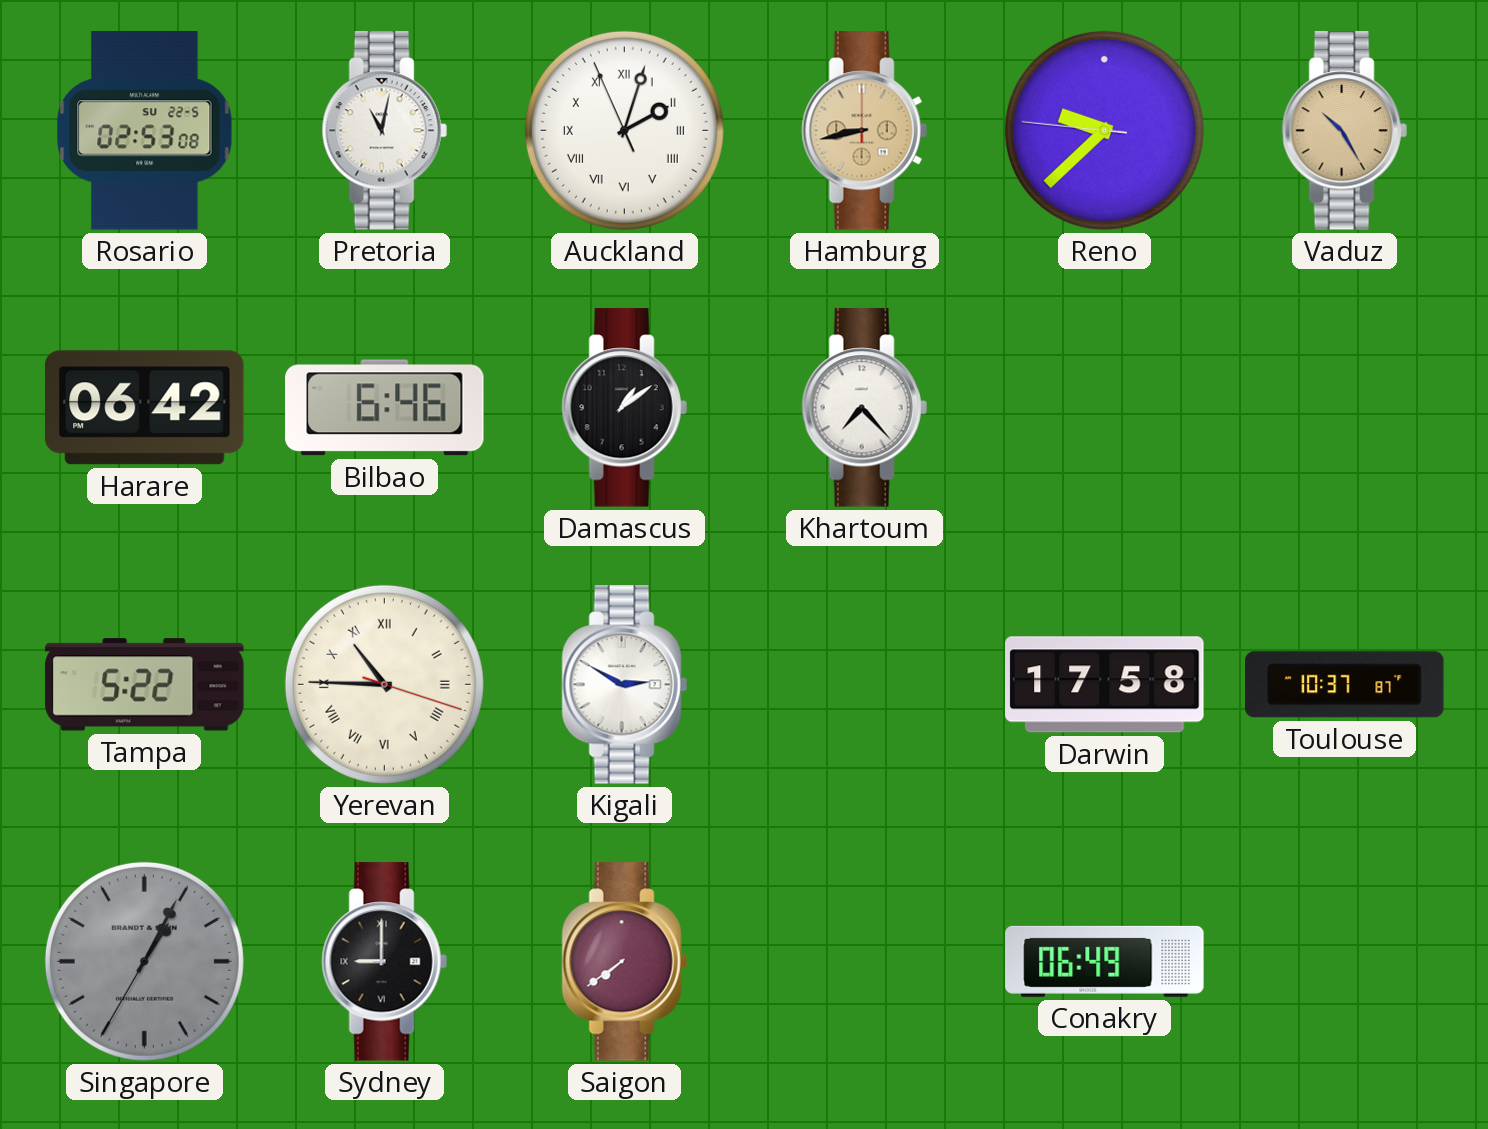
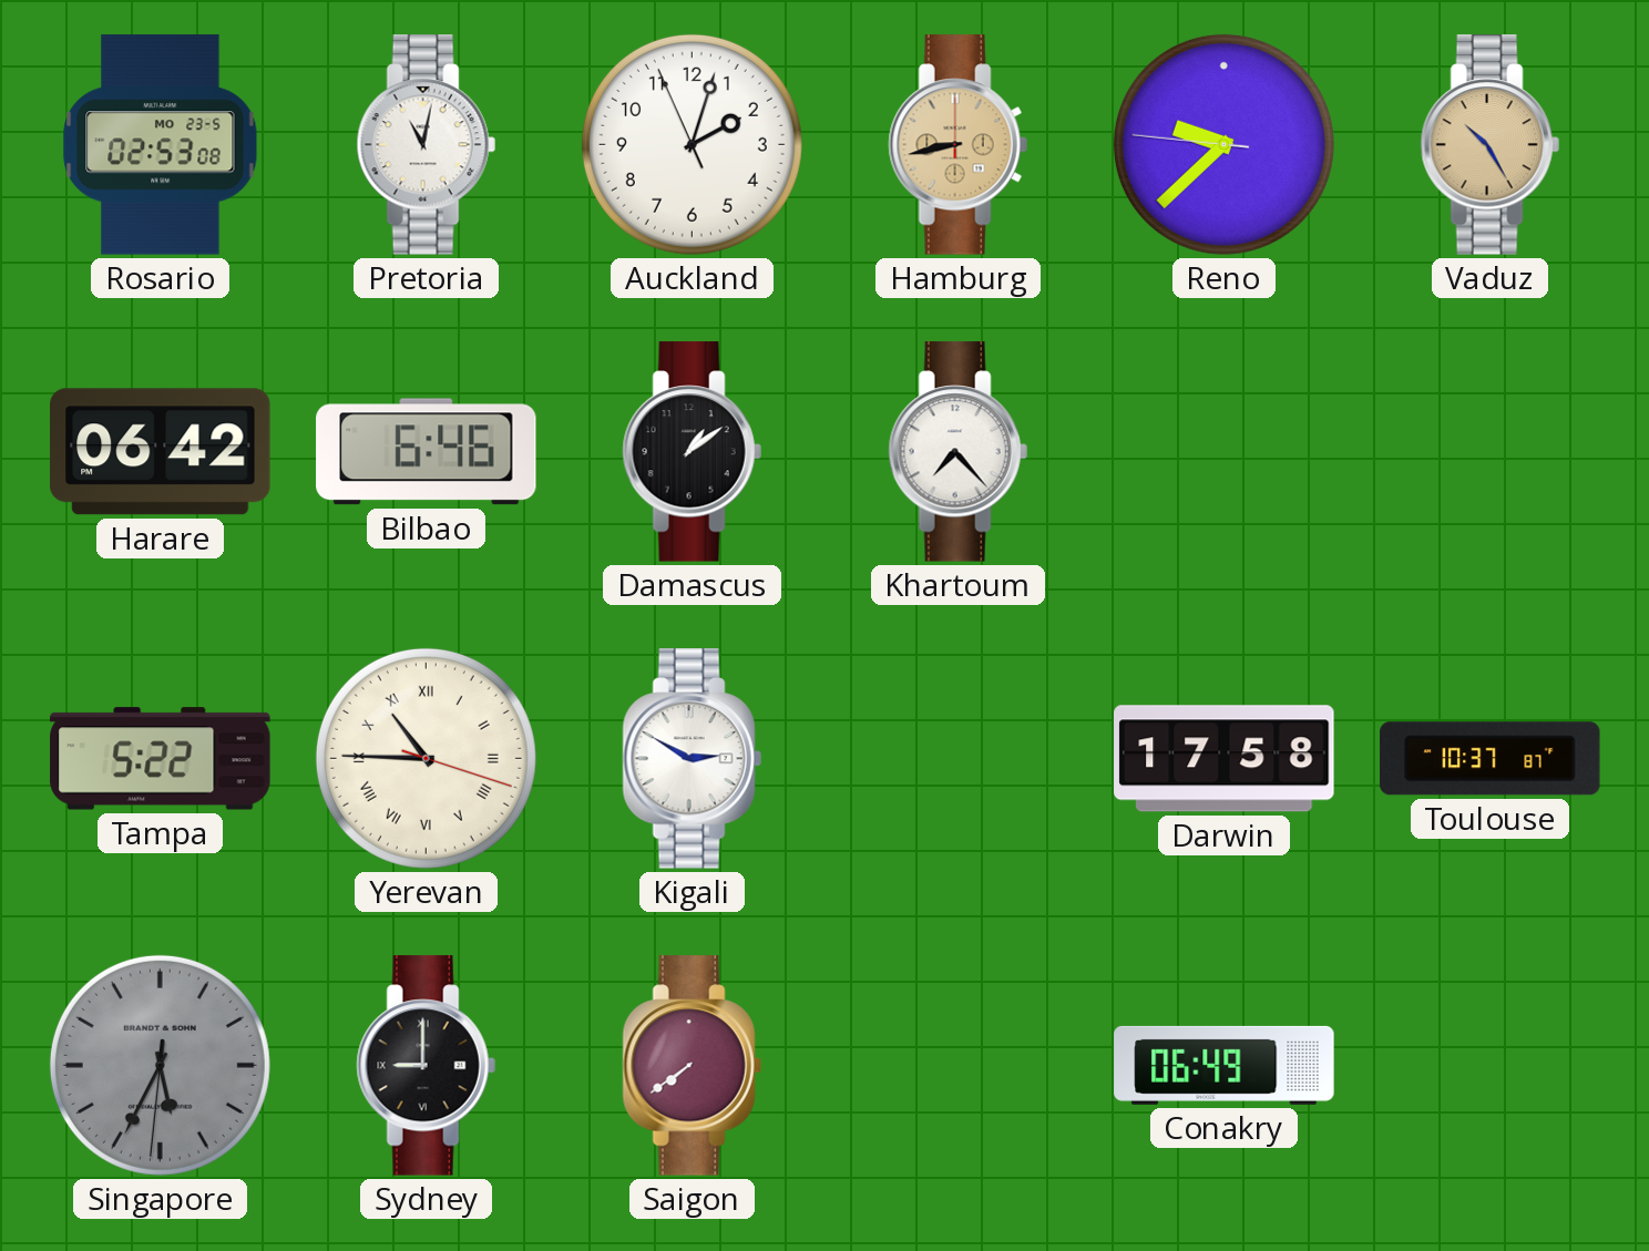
Rosario date: SU 22-5 -> MO 23-5 (161, 145)
Auckland numerals: Roman -> Arabic (692, 144)
Singapore: 1:04 -> 5:34 (160, 1065)
